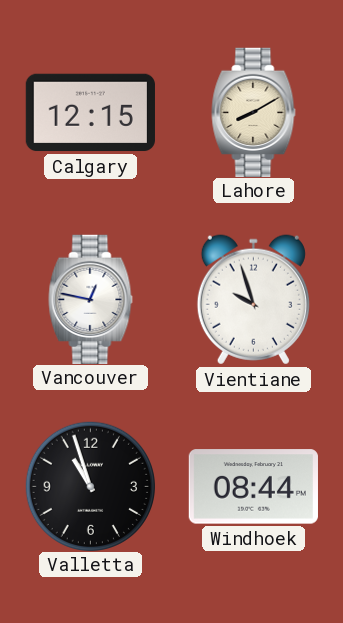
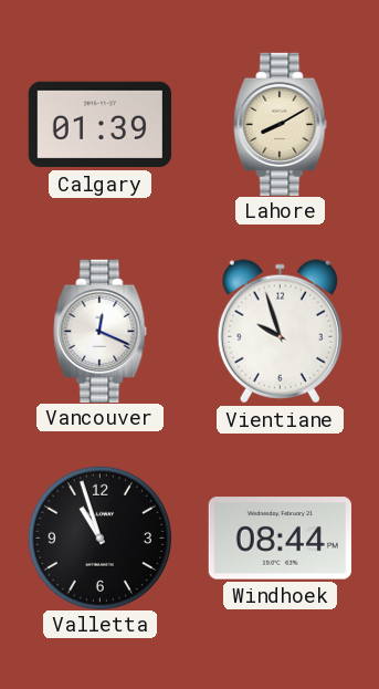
Calgary: 12:15 -> 01:39 (99, 125)
Vancouver: 12:47 -> 12:19 (101, 331)
